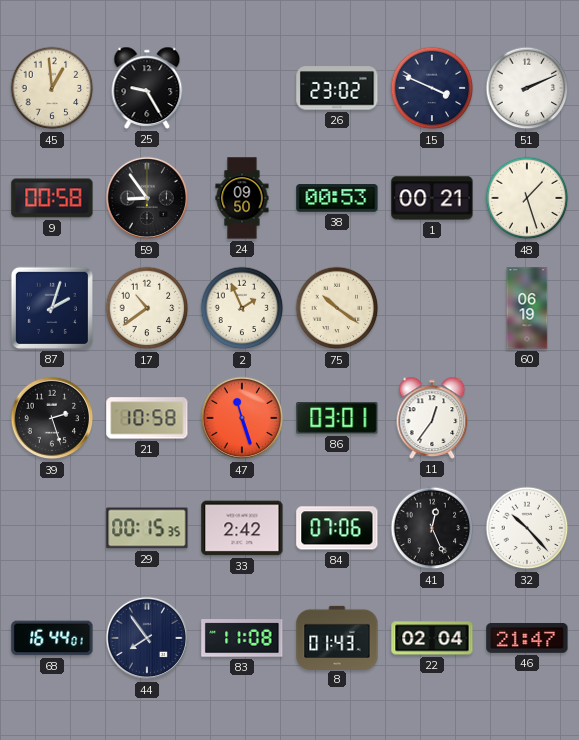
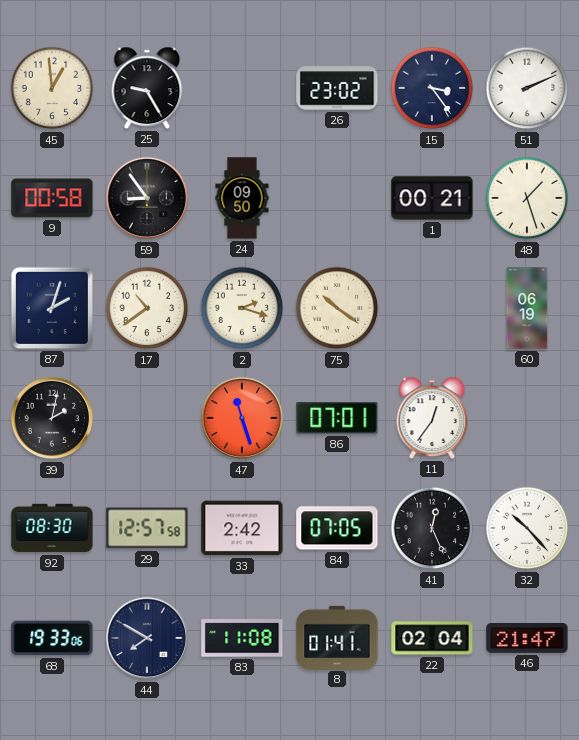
15: 3:49 -> 3:24 (432, 88)
38: 00:53 -> none (337, 198)
2: 1:56 -> 2:18 (242, 308)
39: 2:27 -> 2:02 (52, 418)
21: 10:58 -> none (147, 418)
86: 03:01 -> 07:01 (337, 418)
92: none -> 08:30 (52, 528)
29: 00:15 -> 12:57 (147, 528)
84: 07:06 -> 07:05 (337, 528)
68: 16:44 -> 19:33 (52, 638)
44: 7:54 -> 7:50 (147, 638)
8: 01:43 -> 01:41 (337, 637)
